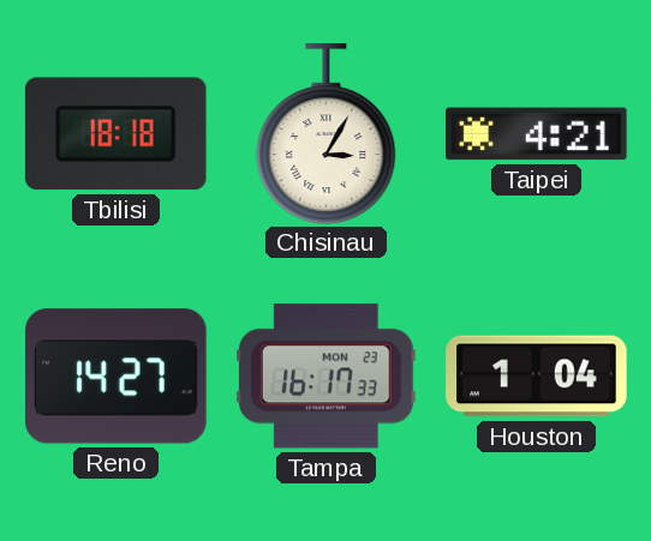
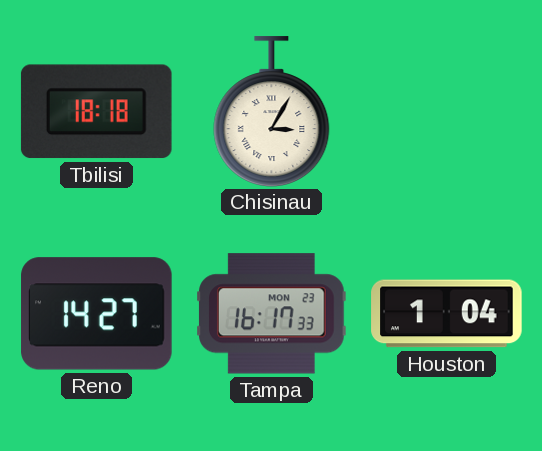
Taipei: 4:21 -> none (537, 134)
